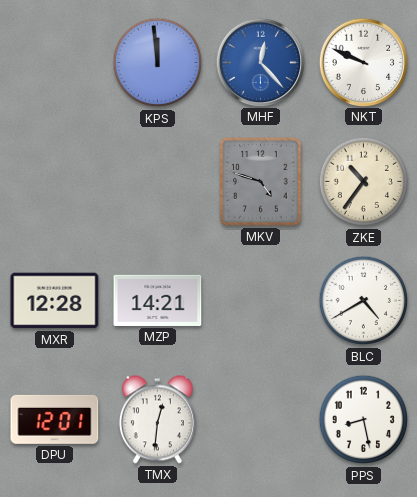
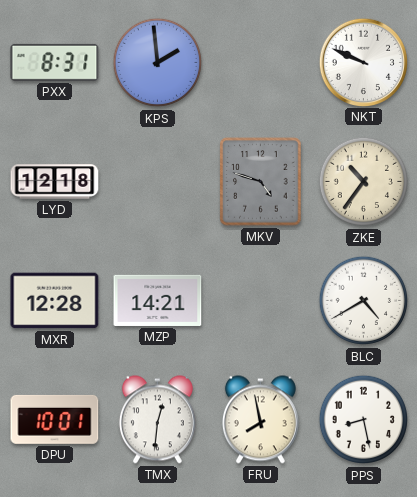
PXX: none -> 8:31 (55, 62)
KPS: 11:59 -> 1:59 (158, 63)
MHF: 12:23 -> none (260, 62)
LYD: none -> 12:18 (55, 182)
DPU: 12:01 -> 10:01 (55, 419)
FRU: none -> 7:58 (260, 420)
